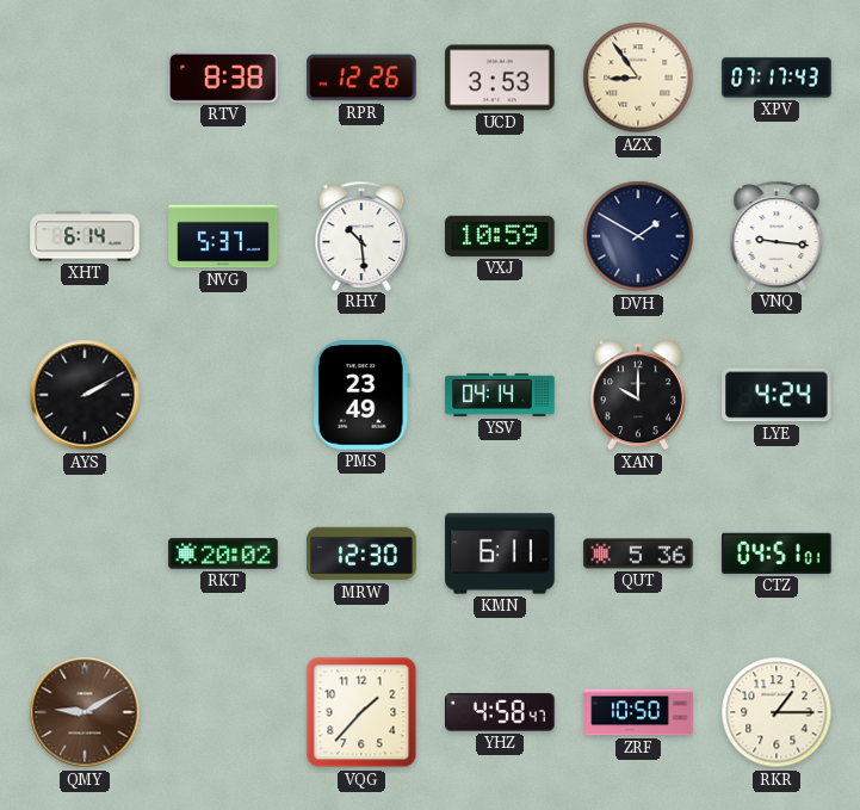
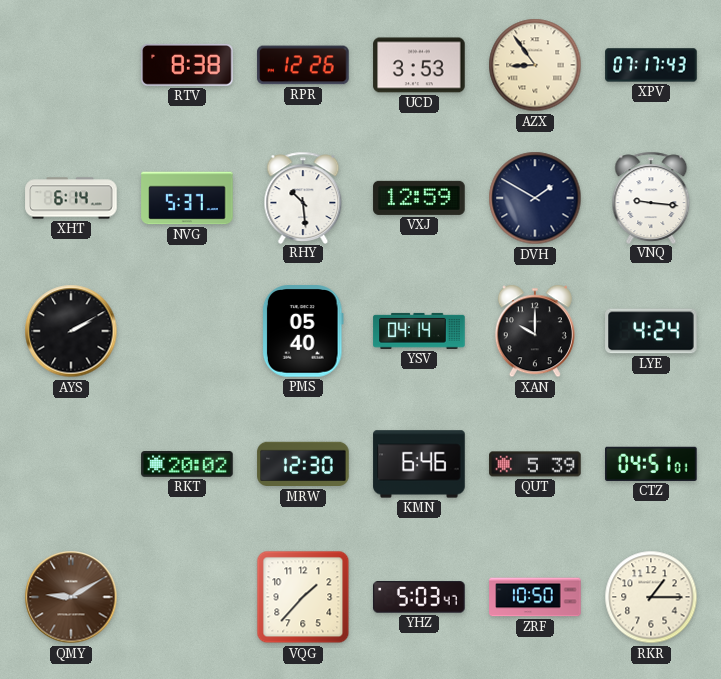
VXJ: 10:59 -> 12:59 (419, 198)
PMS: 23:49 -> 05:40 (303, 331)
KMN: 6:11 -> 6:46 (419, 464)
QUT: 5:36 -> 5:39 (535, 464)
YHZ: 4:58 -> 5:03 (419, 597)
